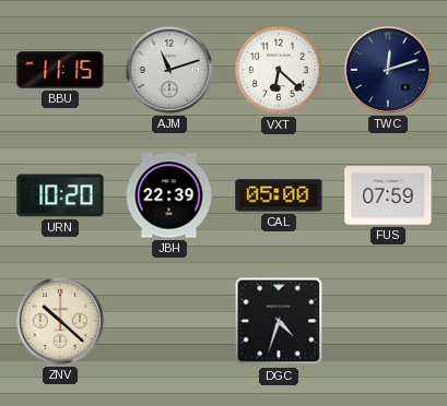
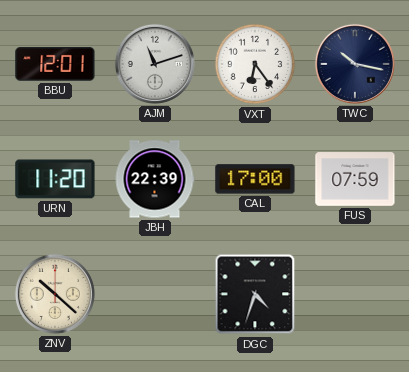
BBU: 11:15 -> 12:01 (55, 64)
VXT: 6:22 -> 6:24 (255, 64)
TWC: 12:12 -> 10:17 (355, 64)
URN: 10:20 -> 11:20 (55, 179)
CAL: 05:00 -> 17:00 (255, 179)
